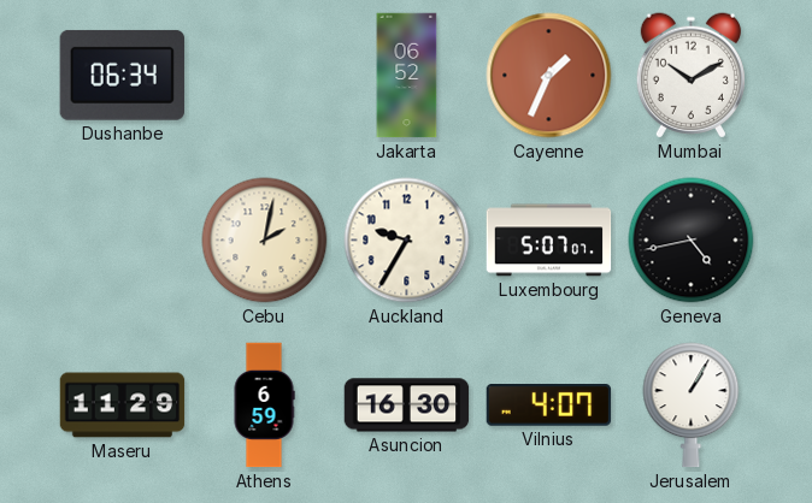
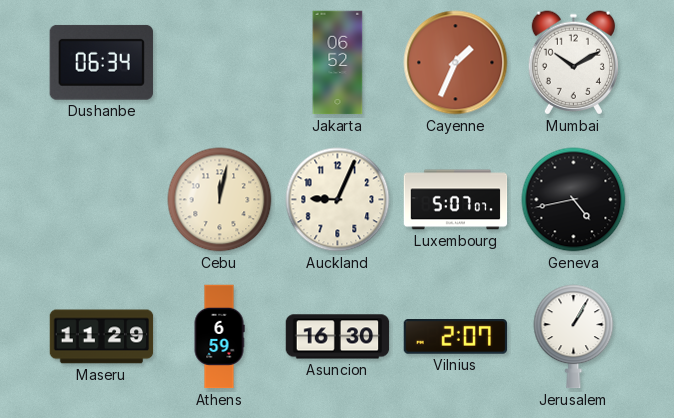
Cebu: 2:02 -> 12:02 (220, 200)
Auckland: 9:35 -> 9:04 (338, 200)
Vilnius: 4:07 -> 2:07 (456, 337)
